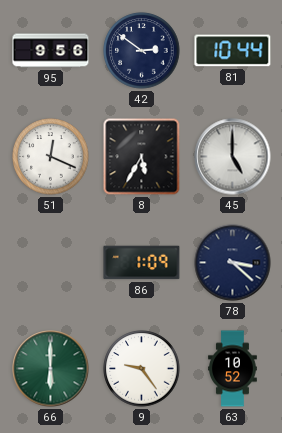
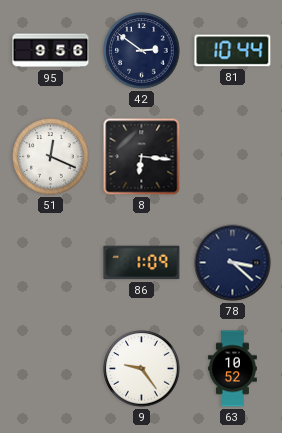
8: 5:35 -> 6:16 (142, 157)
45: 5:00 -> none (233, 157)
66: 6:00 -> none (51, 369)
